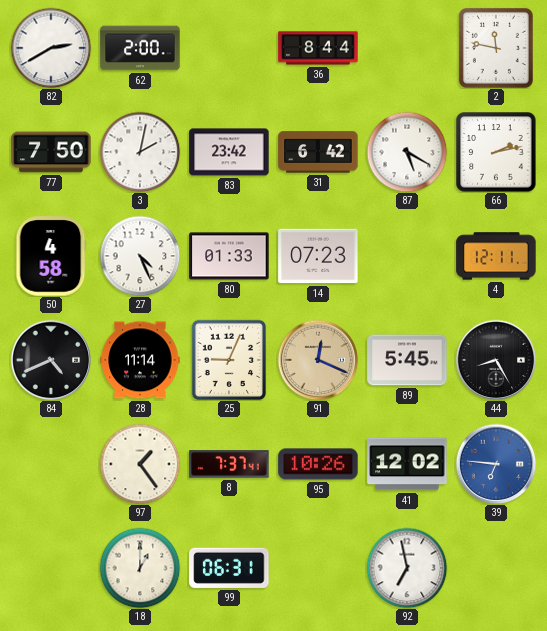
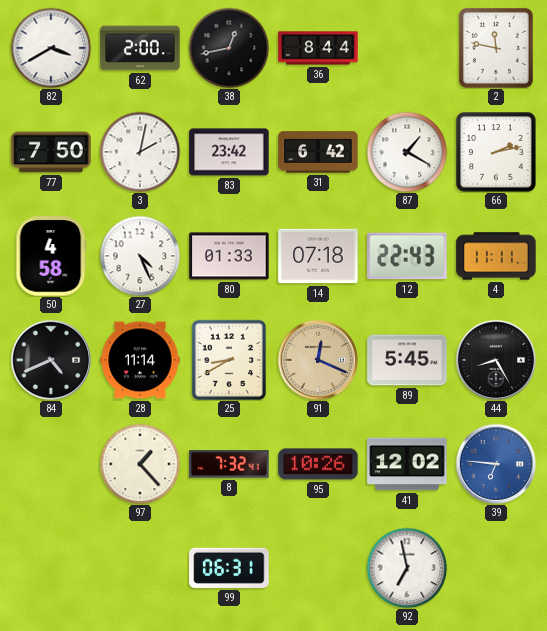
82: 2:40 -> 3:40 (51, 48)
38: none -> 12:43 (229, 48)
87: 5:20 -> 1:20 (407, 152)
14: 07:23 -> 07:18 (318, 256)
12: none -> 22:43 (407, 256)
4: 12:11 -> 11:11 (496, 256)
25: 9:04 -> 8:40 (229, 360)
97: 1:24 -> 1:23 (140, 464)
8: 7:37 -> 7:32 (229, 464)
18: 1:00 -> none (140, 568)
